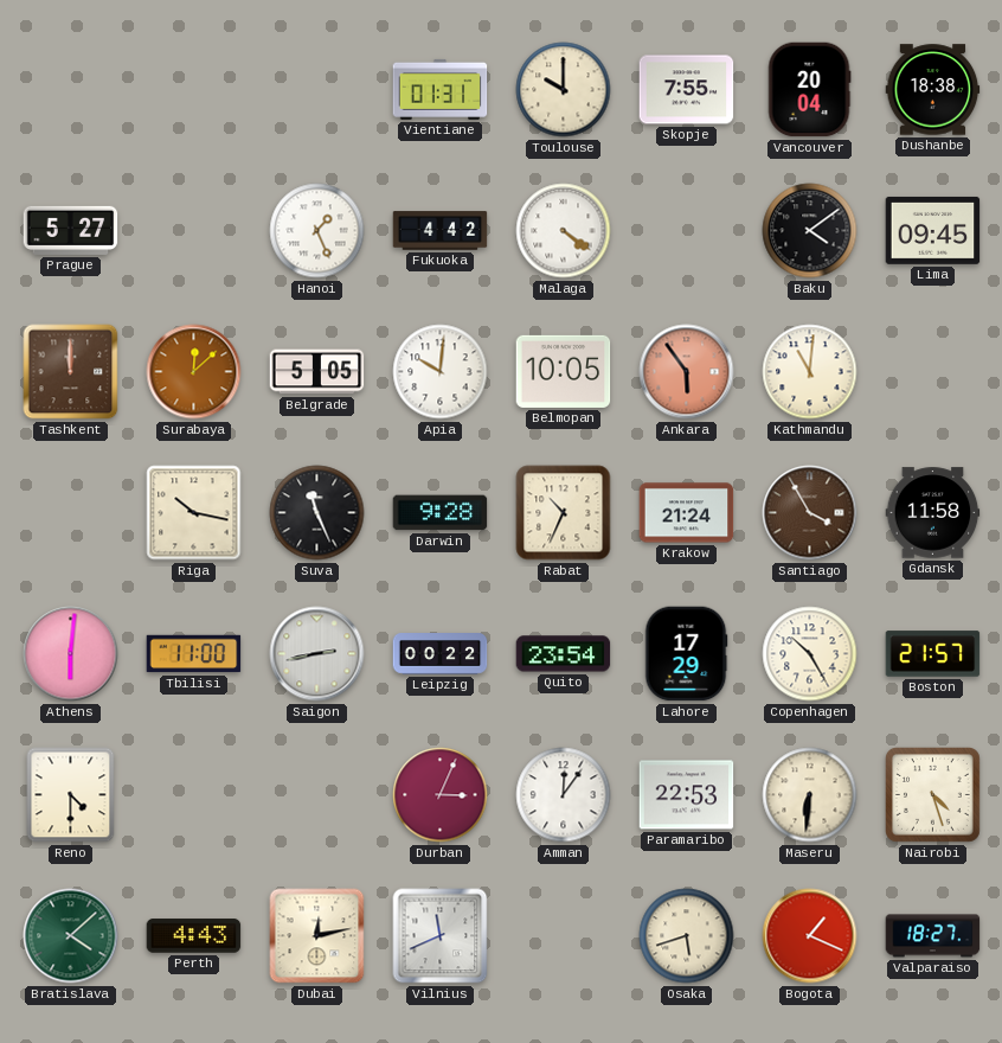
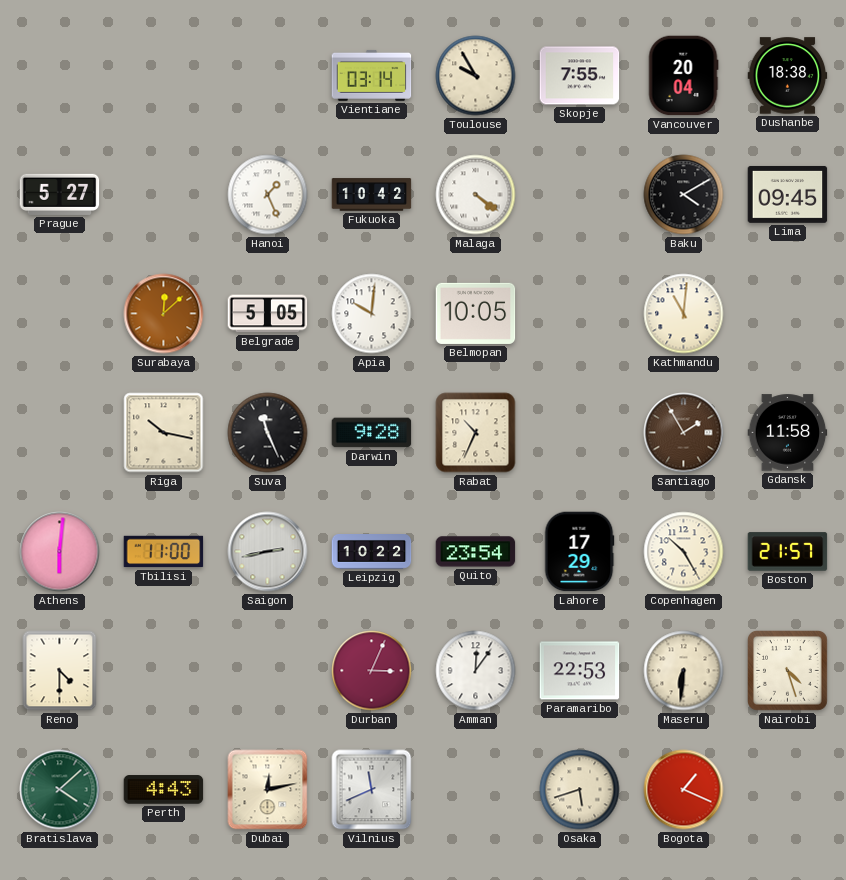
Vientiane: 01:31 -> 03:14 (372, 75)
Toulouse: 10:00 -> 9:55 (476, 76)
Fukuoka: 4:42 -> 10:42 (372, 195)
Baku: 4:09 -> 4:10 (684, 195)
Tashkent: 12:00 -> none (71, 372)
Ankara: 5:54 -> none (687, 372)
Krakow: 21:24 -> none (687, 513)
Santiago: 3:55 -> 1:55 (684, 433)
Leipzig: 00:22 -> 10:22 (372, 552)
Valparaiso: 18:27 -> none (933, 936)
